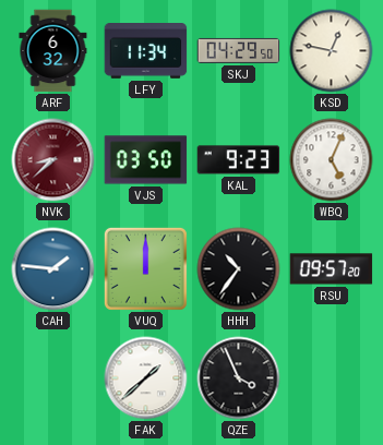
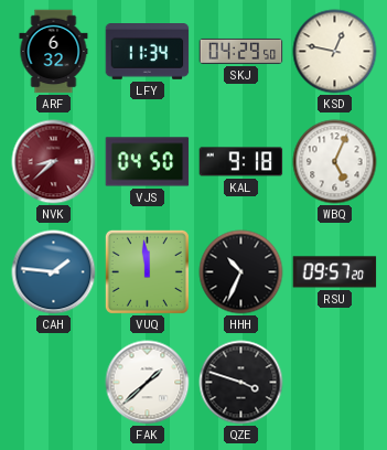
VJS: 03:50 -> 04:50 (148, 162)
KAL: 9:23 -> 9:18 (241, 162)
VUQ: 12:00 -> 11:59 (147, 271)
HHH: 10:36 -> 10:34 (241, 272)
QZE: 3:56 -> 3:48 (241, 383)
